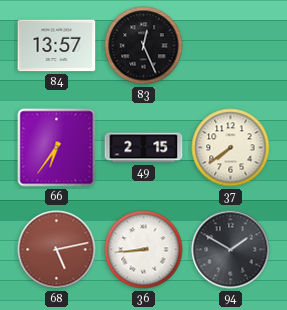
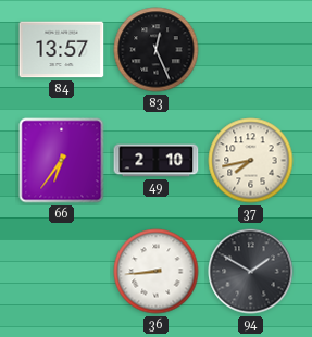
49: 2:15 -> 2:10 (157, 161)
37: 7:39 -> 7:43 (251, 161)
68: 5:13 -> none (57, 250)
